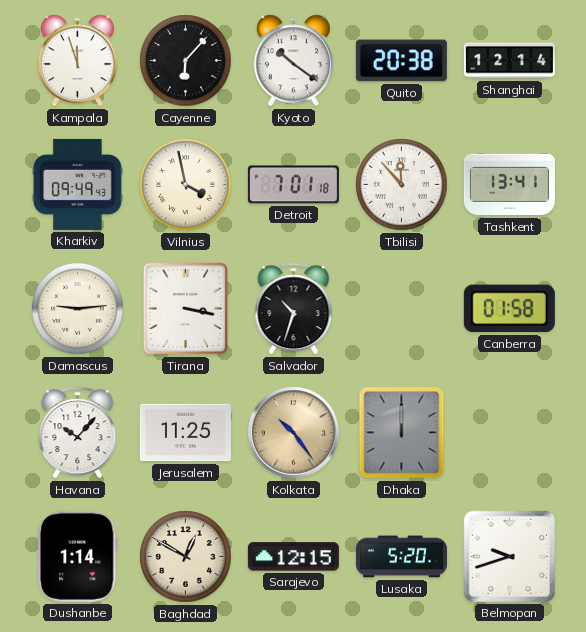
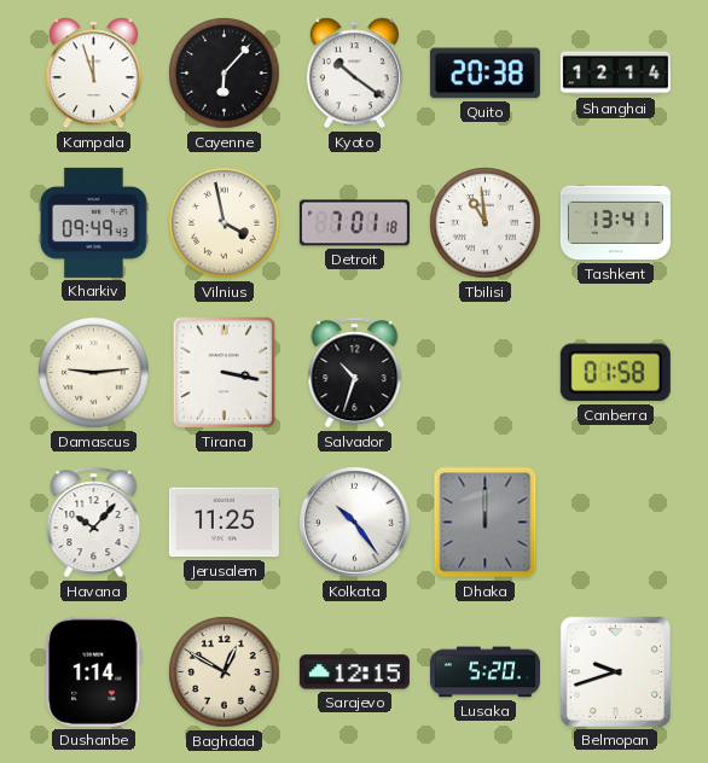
Tbilisi: 11:53 -> 10:59 (486, 223)
Kolkata dial: champagne -> white (355, 523)
